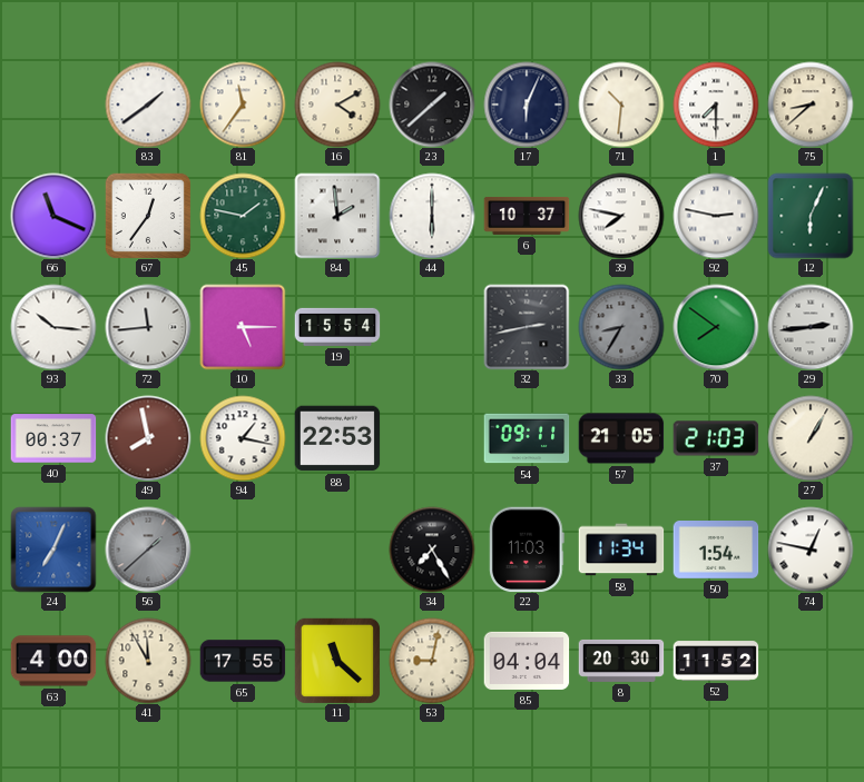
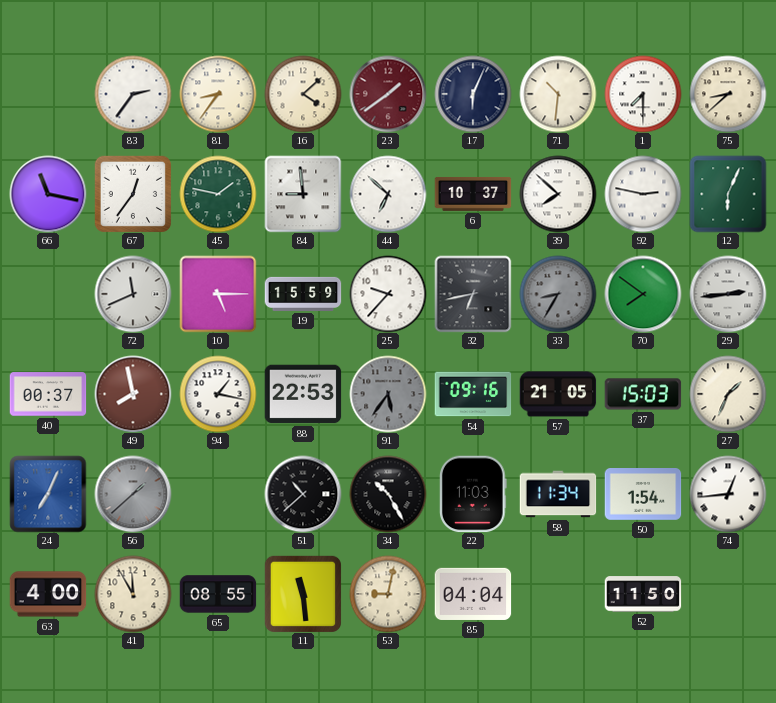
83: 1:39 -> 2:36 (133, 94)
81: 11:36 -> 8:36 (218, 94)
16: 4:10 -> 4:08 (303, 94)
23: 1:38 -> 1:39 (388, 94)
23 dial: black -> burgundy (388, 94)
66: 11:19 -> 11:17 (48, 194)
84: 1:59 -> 8:59 (303, 194)
44: 6:00 -> 6:52 (388, 194)
39: 7:47 -> 7:52 (558, 194)
93: 10:16 -> none (53, 327)
72: 11:44 -> 11:41 (133, 294)
19: 15:54 -> 15:59 (303, 294)
25: none -> 9:37 (388, 294)
32: 2:43 -> 6:43 (473, 294)
91: none -> 5:36 (388, 394)
54: 09:11 -> 09:16 (473, 394)
37: 21:03 -> 15:03 (643, 394)
27: 1:05 -> 1:34 (728, 394)
51: none -> 10:38 (303, 494)
34: 7:25 -> 10:25 (388, 494)
74: 12:47 -> 12:44 (728, 494)
65: 17:55 -> 08:55 (218, 594)
11: 11:22 -> 11:29 (303, 594)
8: 20:30 -> none (621, 661)
52: 11:52 -> 11:50 (643, 594)
